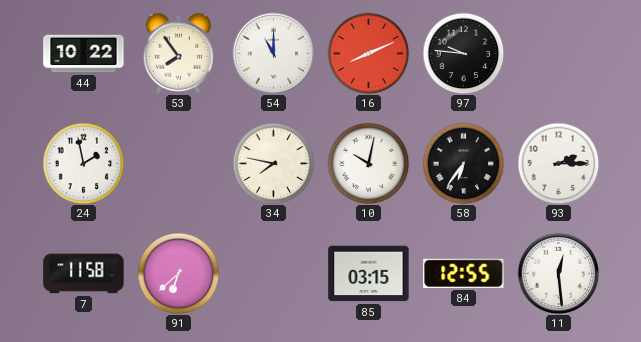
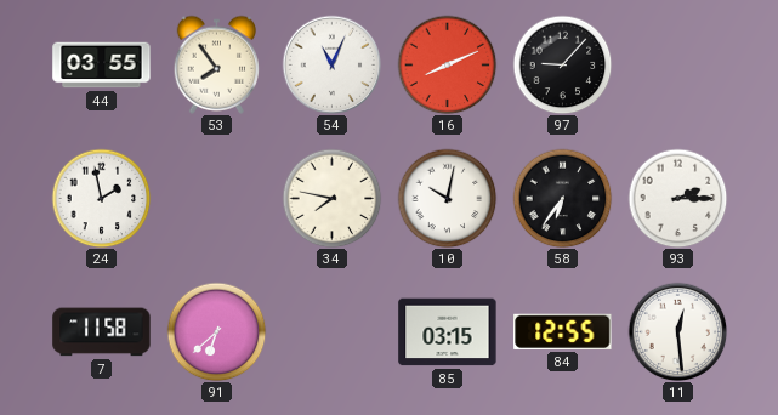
44: 10:22 -> 03:55 (102, 66)
54: 11:00 -> 11:04 (331, 64)
97: 9:46 -> 9:07 (562, 64)
